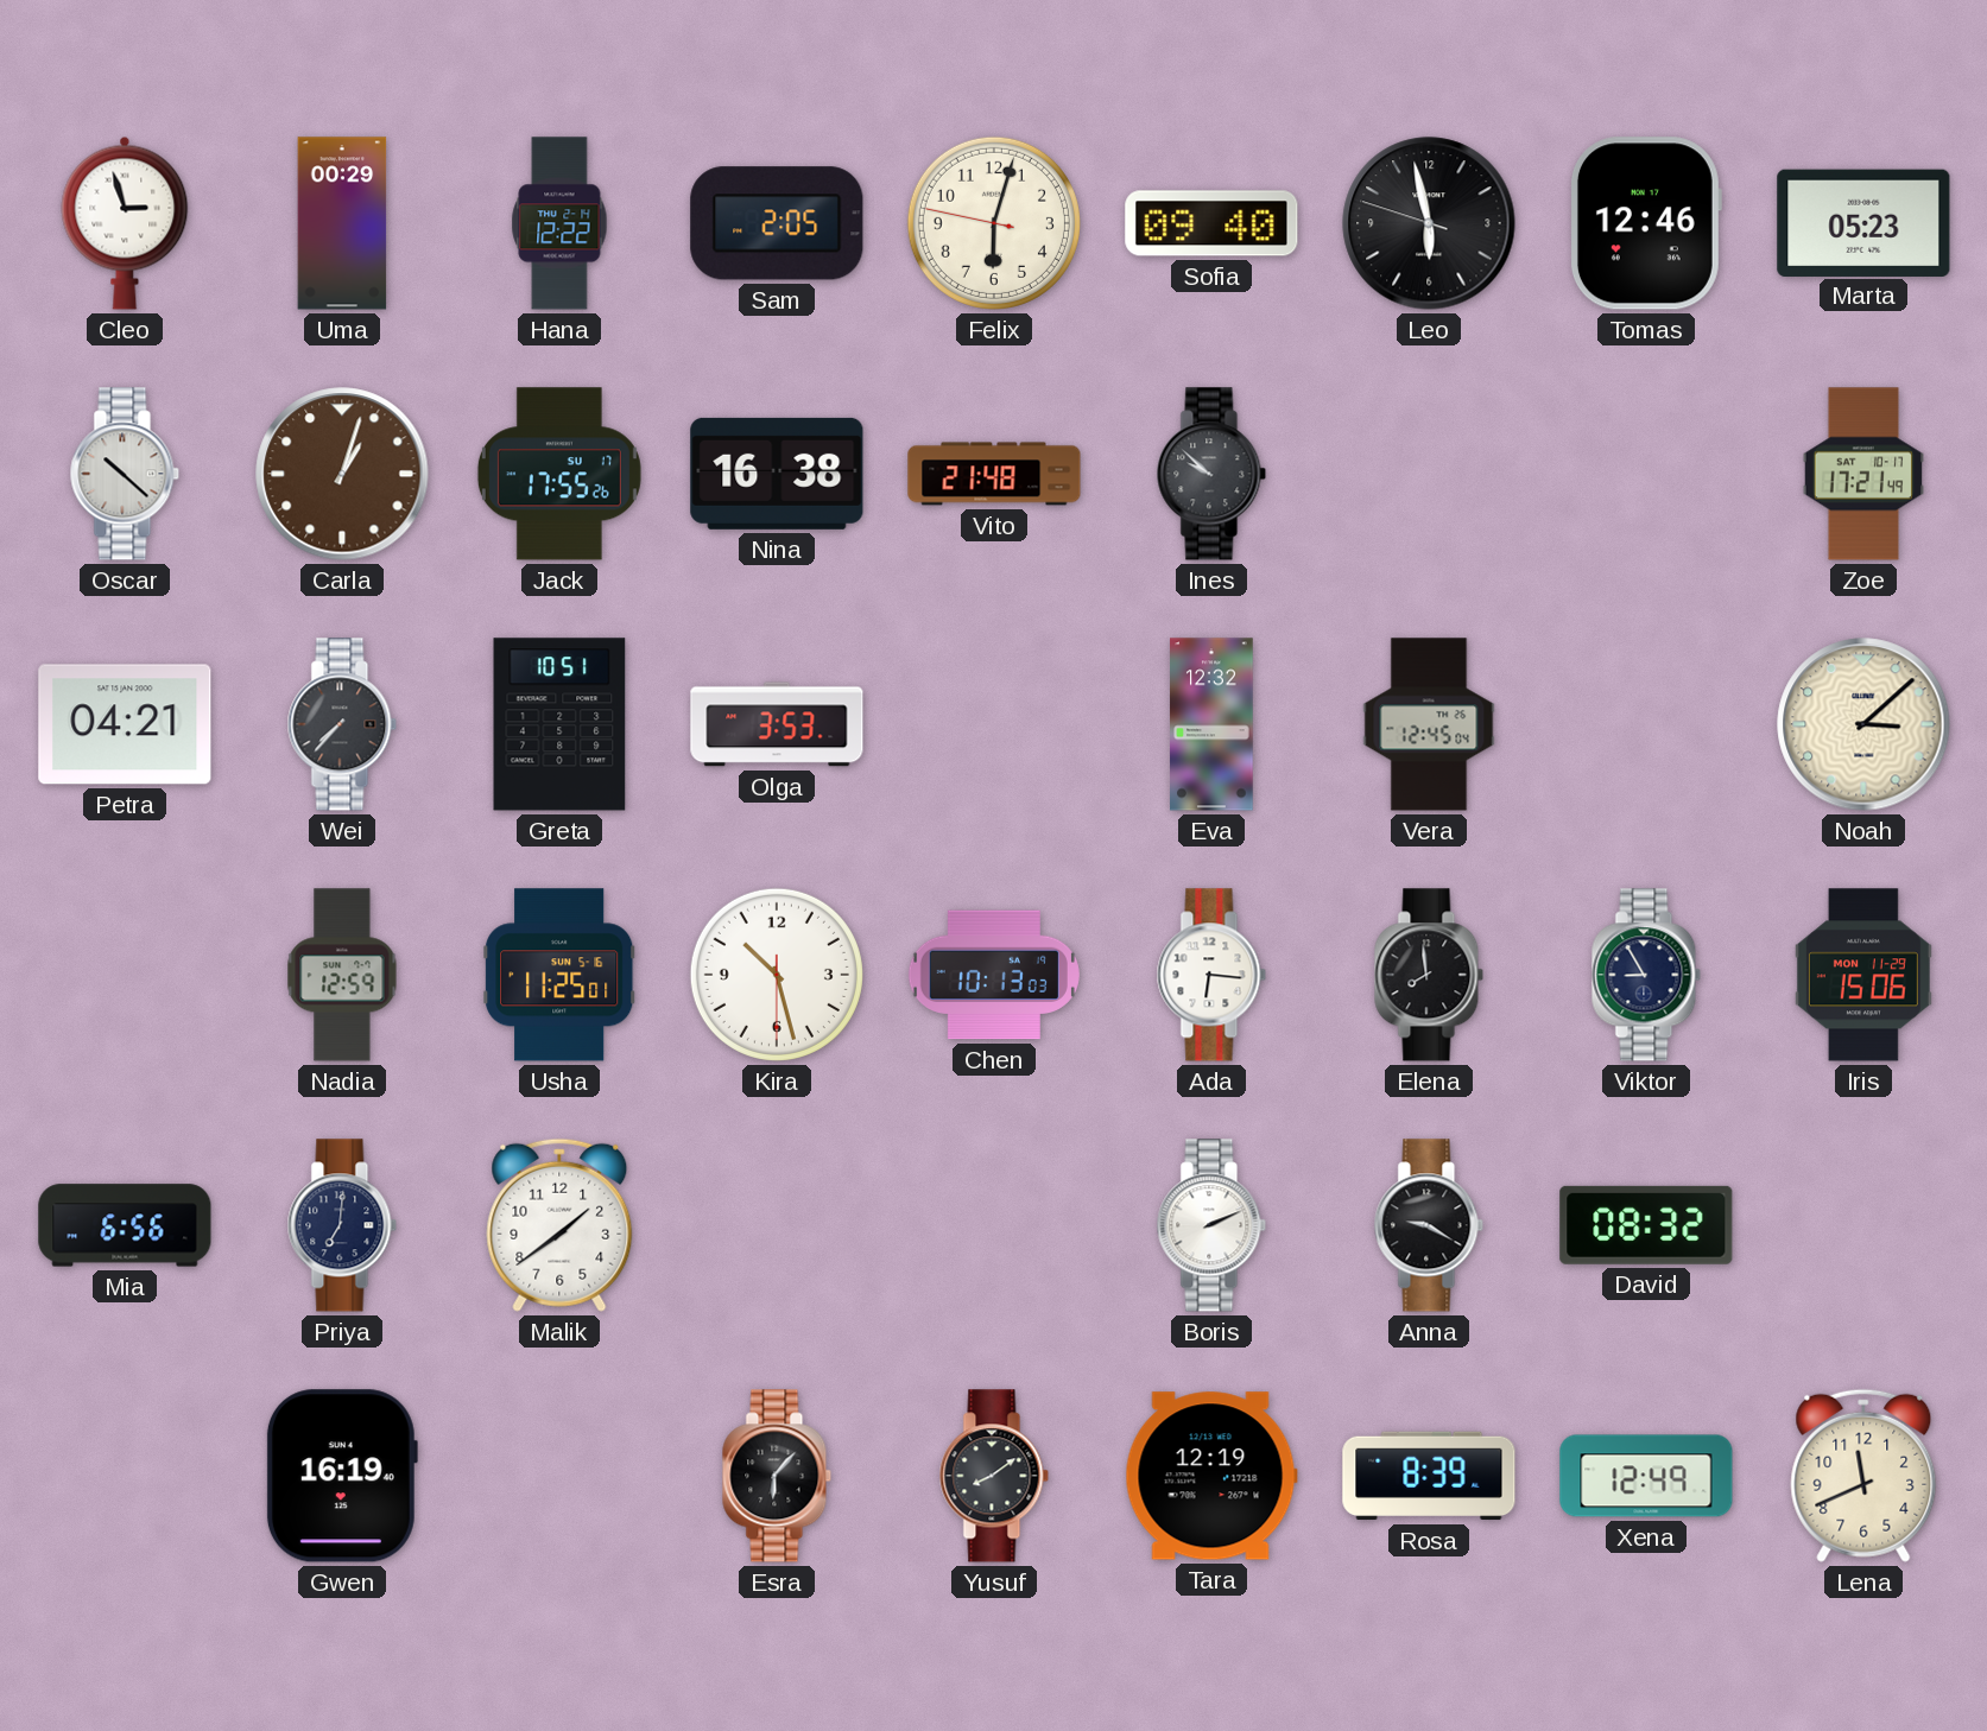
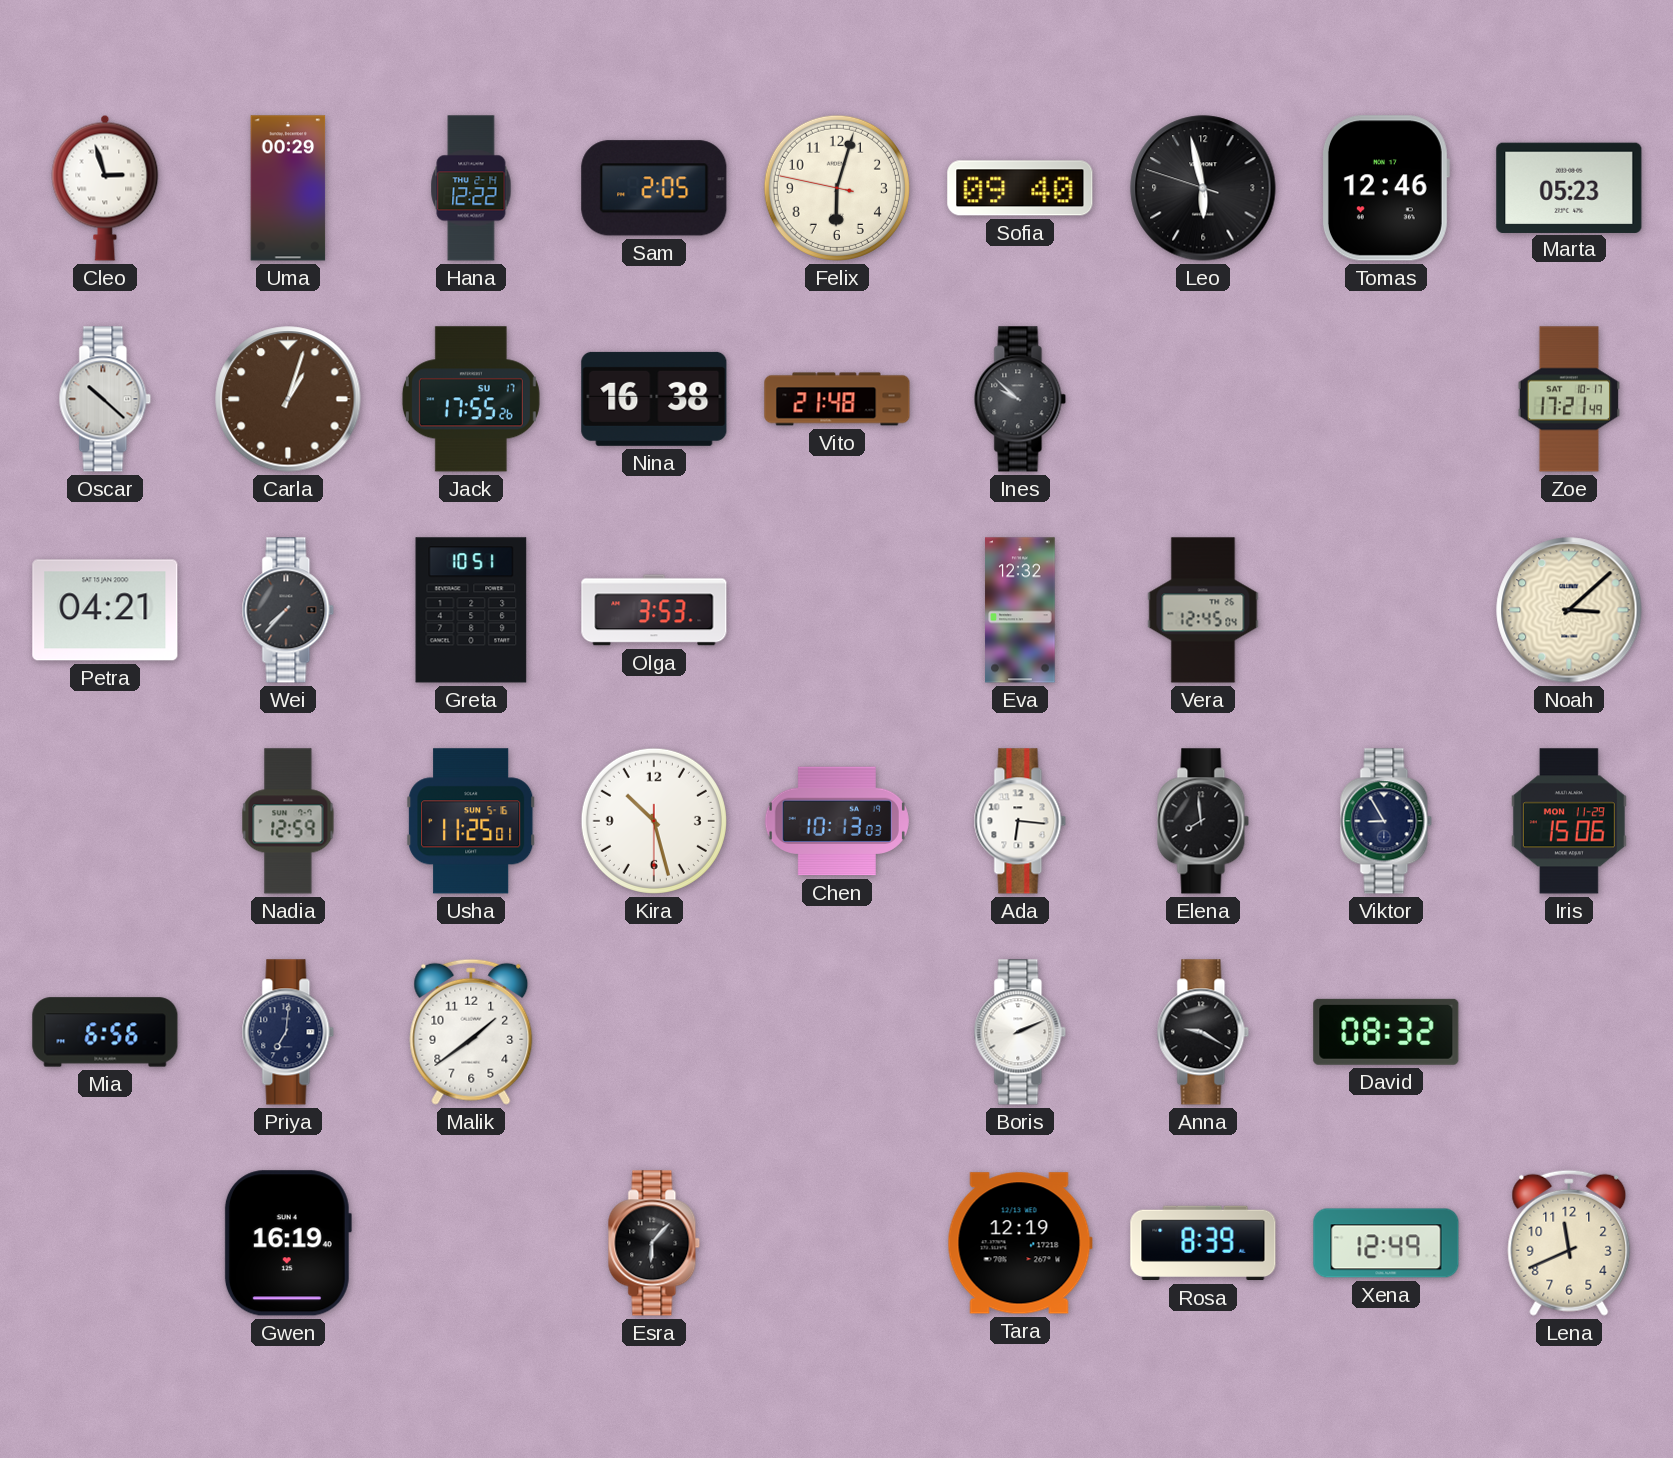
Yusuf: 8:09 -> none (994, 1476)
